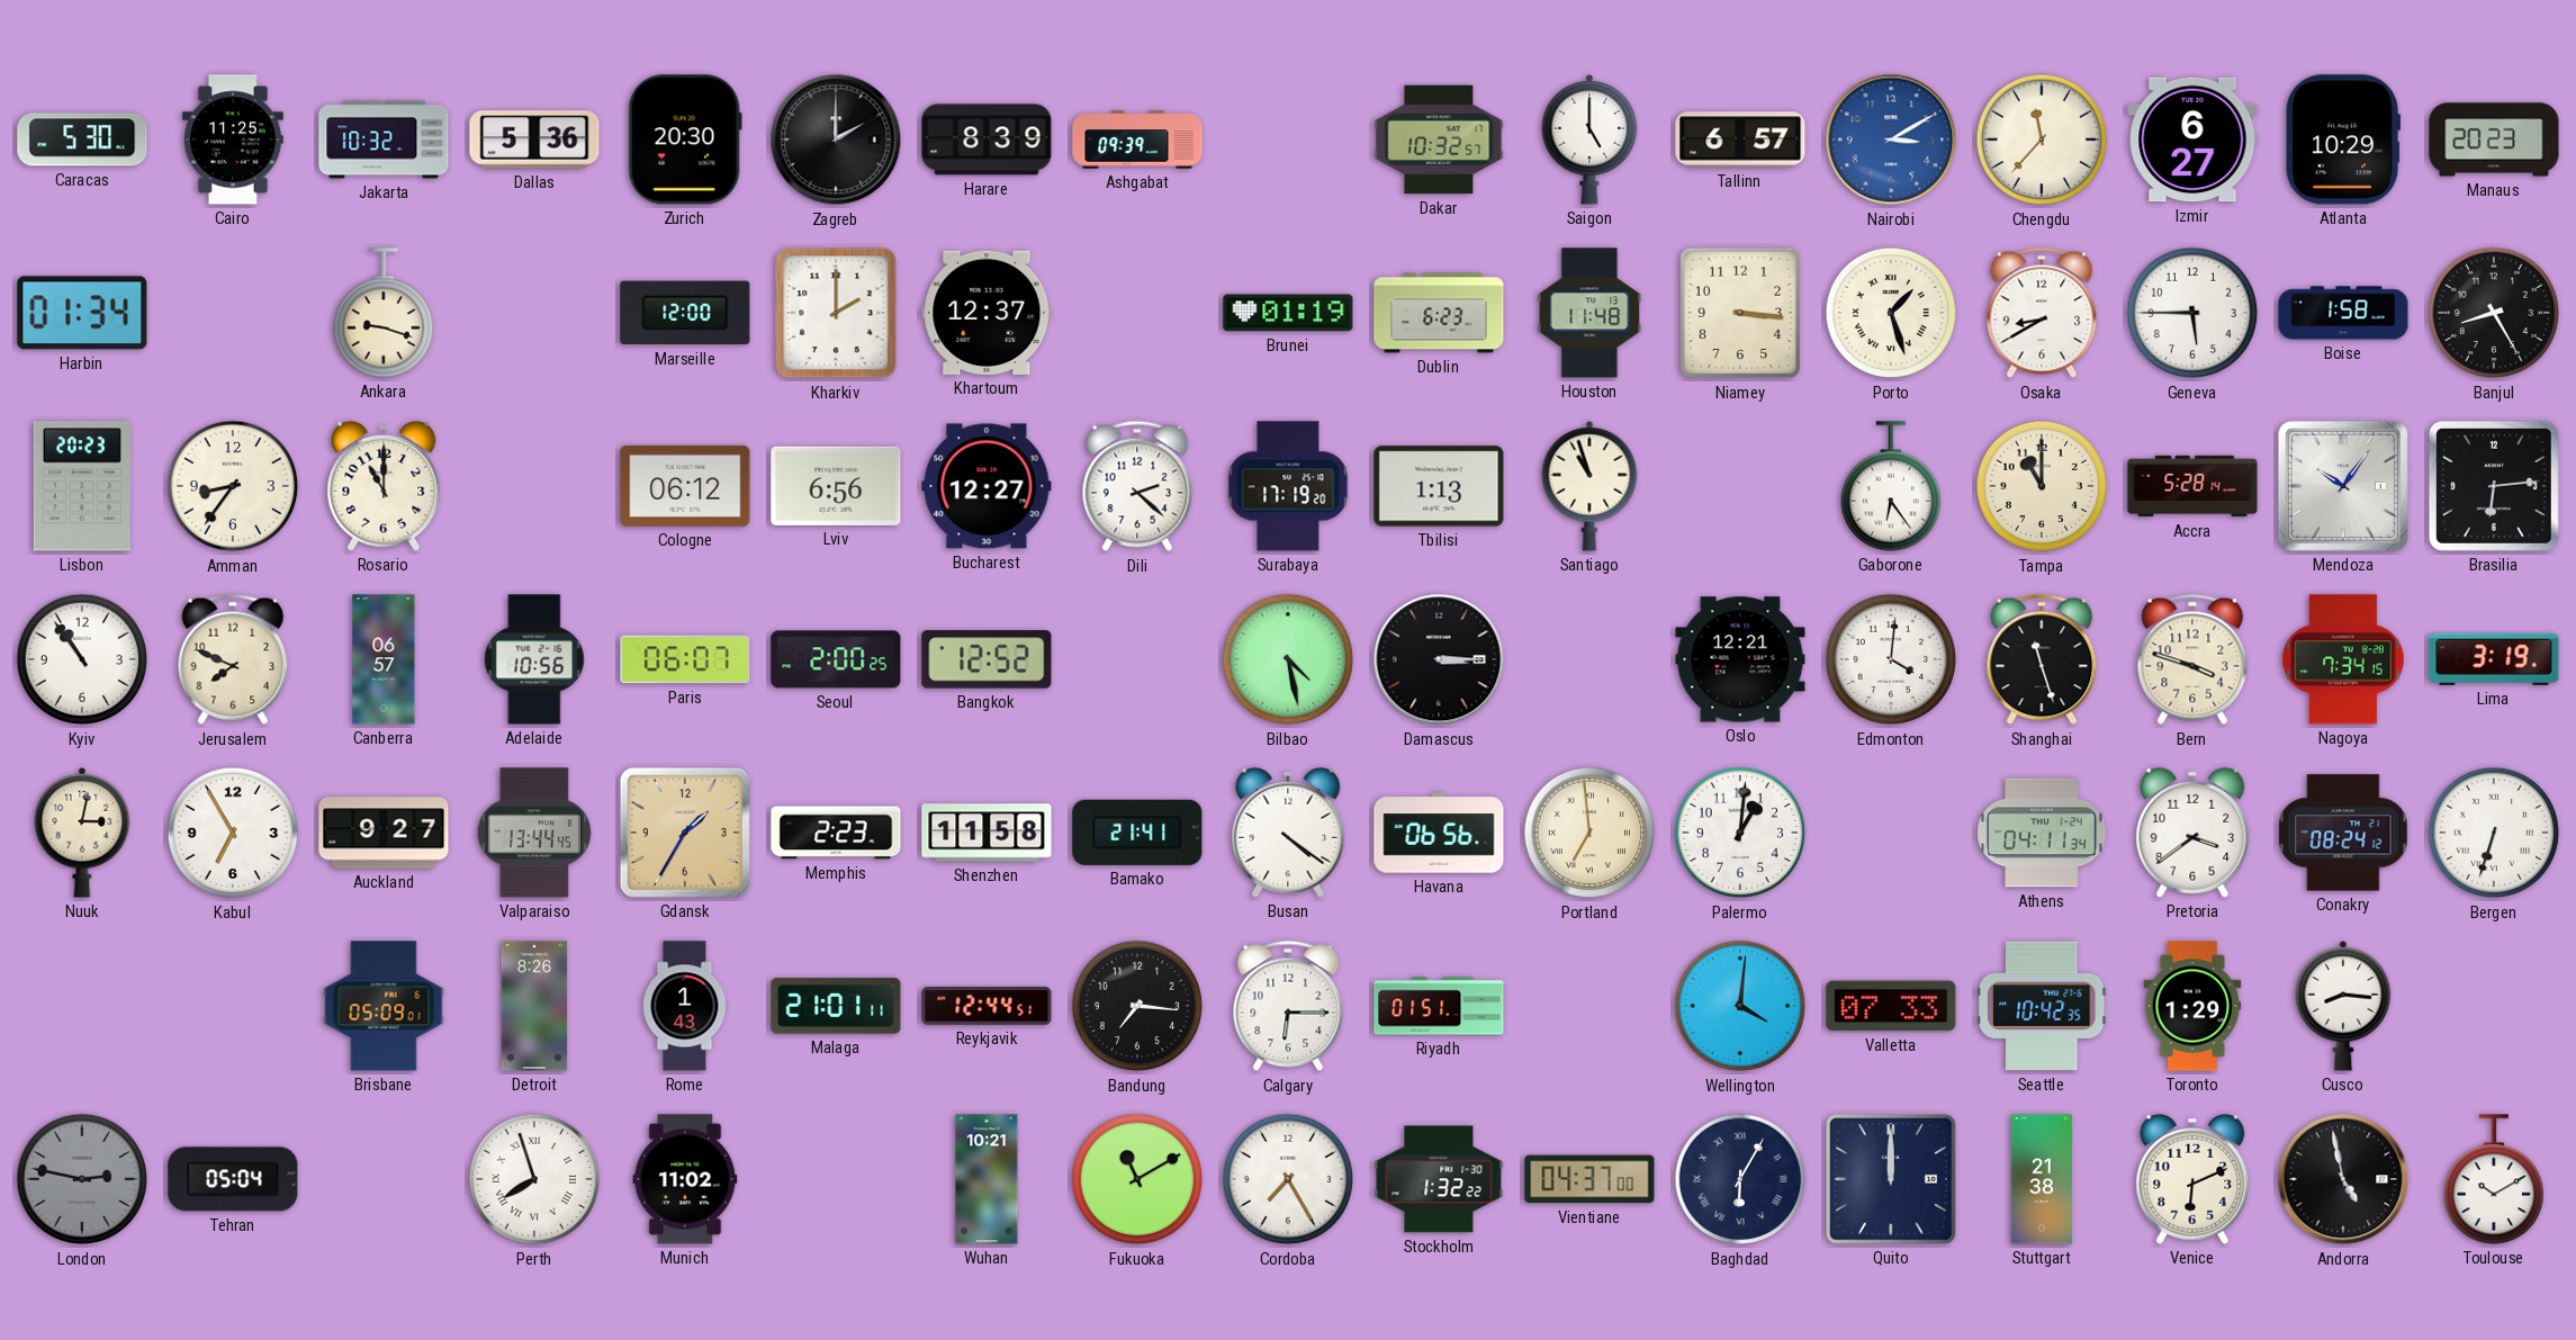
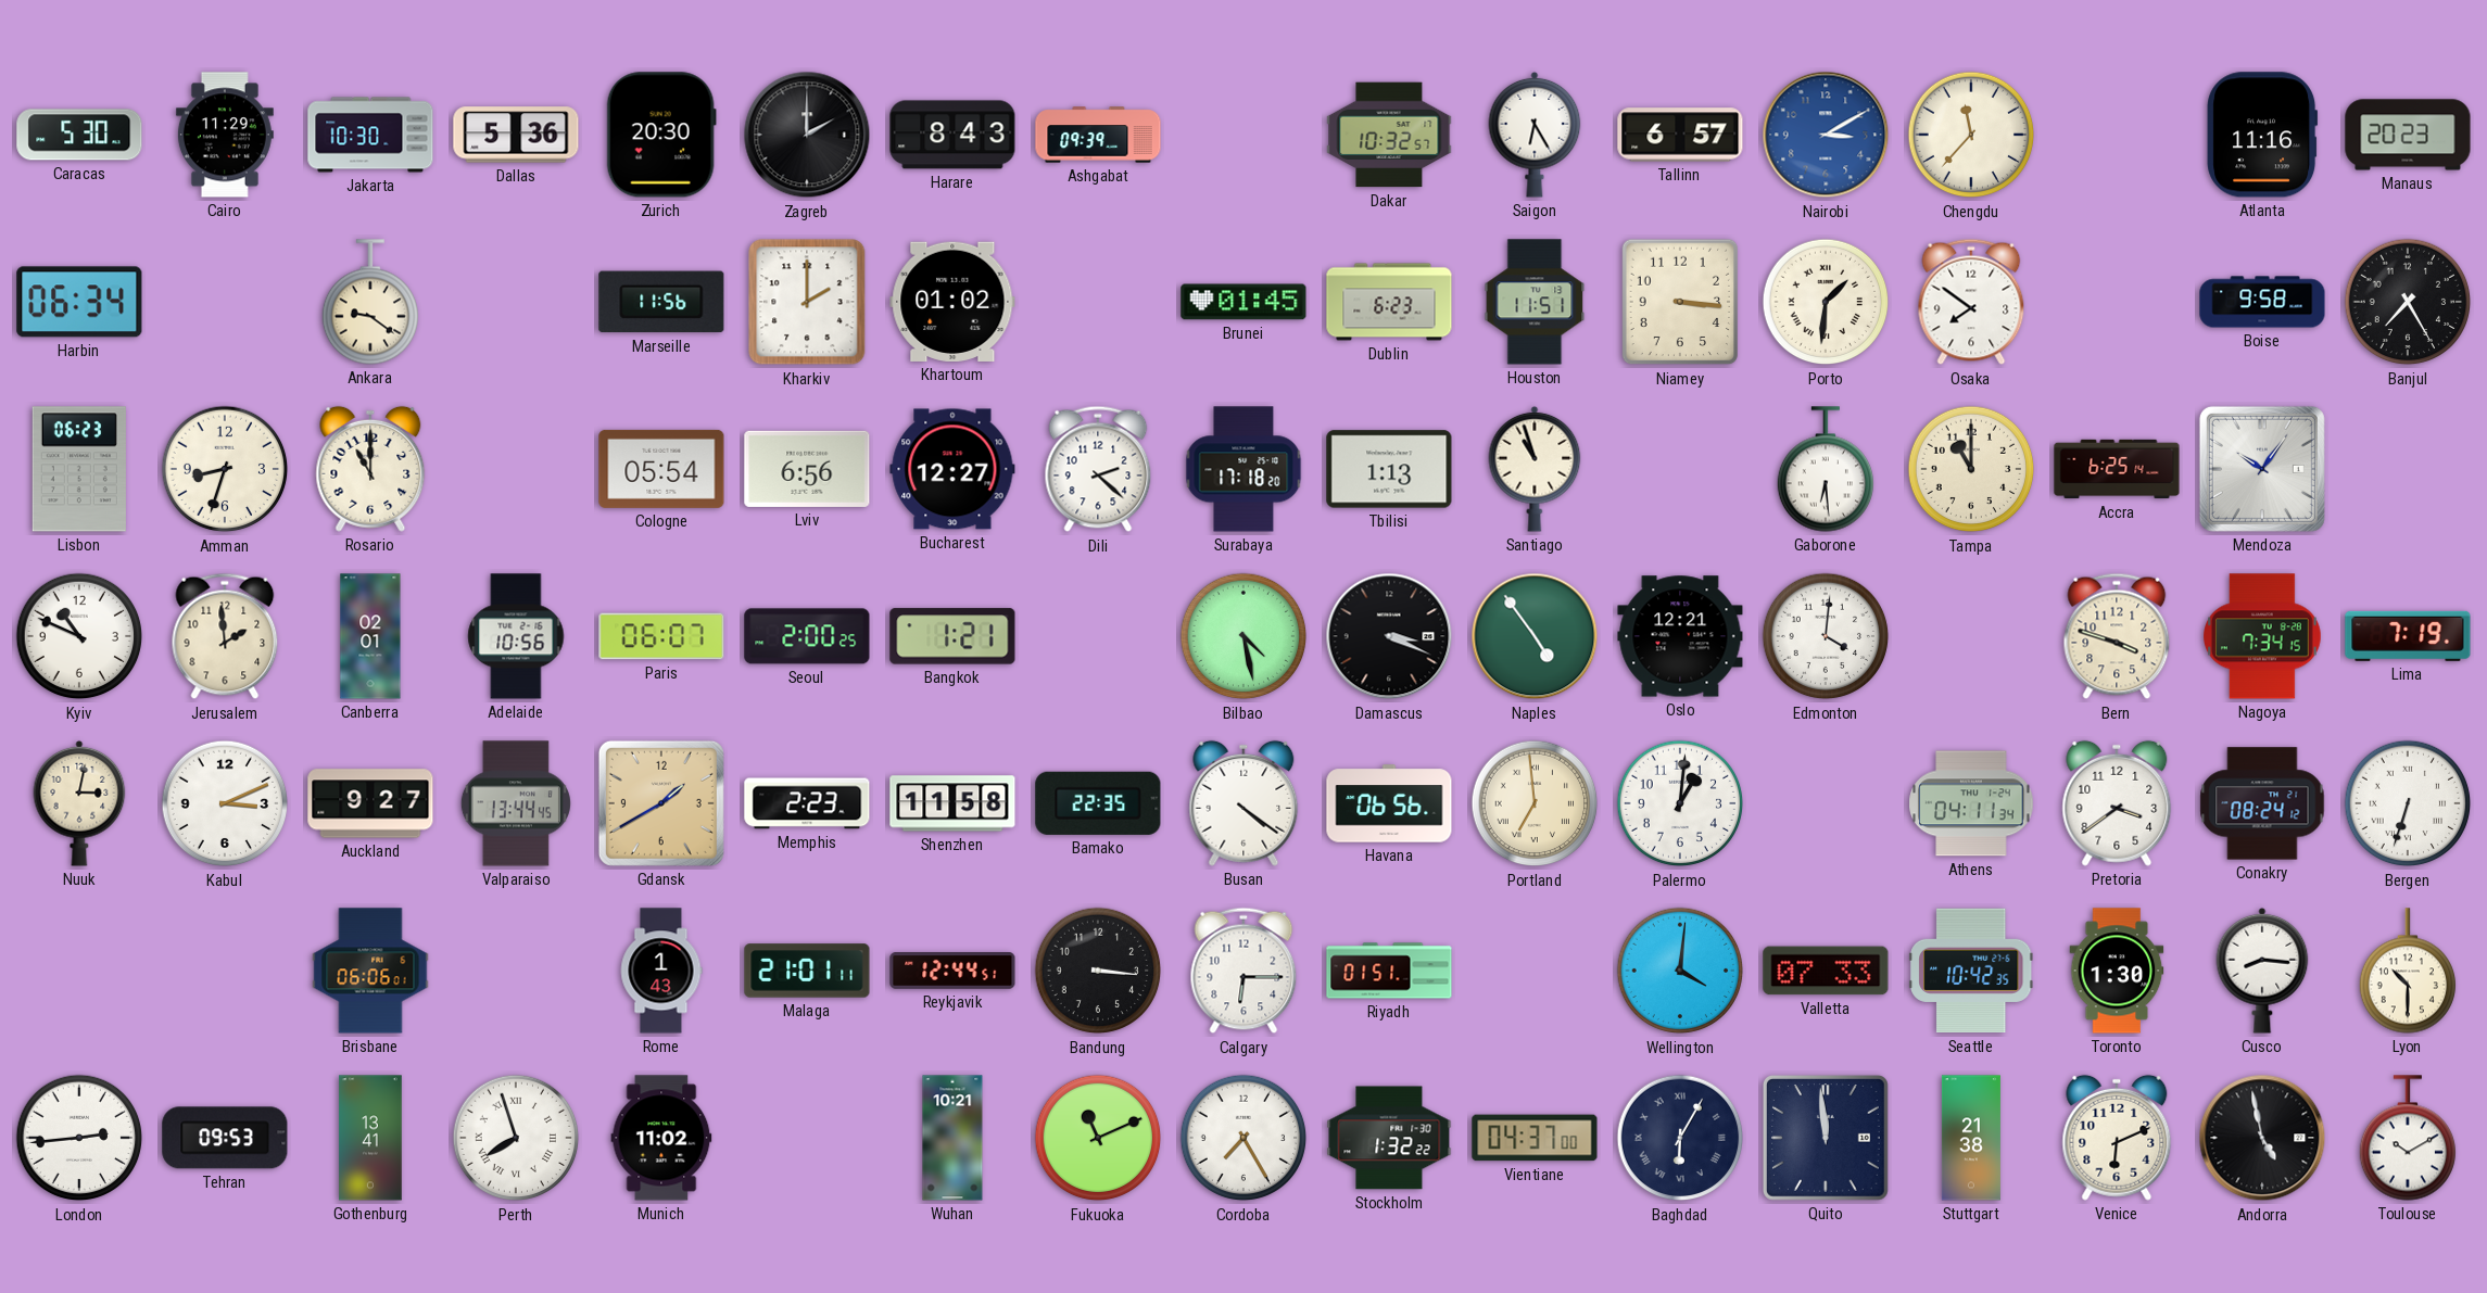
Cairo: 11:25 -> 11:29 (225, 135)
Jakarta: 10:32 -> 10:30 (370, 135)
Harare: 8:39 -> 8:43 (952, 135)
Saigon: 5:00 -> 6:25 (1535, 135)
Izmir: 6:27 -> none (2192, 140)
Atlanta: 10:29 -> 11:16 (2262, 135)
Harbin: 01:34 -> 06:34 (79, 302)
Ankara: 9:18 -> 9:21 (369, 302)
Marseille: 12:00 -> 11:56 (661, 302)
Khartoum: 12:37 -> 01:02 (952, 302)
Brunei: 01:19 -> 01:45 (1244, 302)
Houston: 11:48 -> 11:51 (1535, 302)
Porto: 1:27 -> 1:31 (1826, 302)
Osaka: 8:40 -> 7:51 (1971, 302)
Geneva: 5:45 -> none (2192, 313)
Boise: 1:58 -> 9:58 (2262, 302)
Banjul: 8:25 -> 7:25 (2408, 302)
Lisbon: 20:23 -> 06:23 (79, 469)
Amman: 8:36 -> 8:33 (225, 469)
Cologne: 06:12 -> 05:54 (661, 469)
Surabaya: 17:19 -> 17:18 (1244, 469)
Gaborone: 6:24 -> 6:29 (1825, 469)
Accra: 5:28 -> 6:25 (2117, 469)
Brasilia: 6:14 -> none (2494, 486)
Kyiv: 10:54 -> 10:49 (79, 636)
Jerusalem: 7:49 -> 1:59 (225, 636)
Canberra: 06:57 -> 02:01 (370, 636)
Bangkok: 12:52 -> 1:21 (952, 636)
Damascus: 3:15 -> 3:19 (1389, 636)
Naples: none -> 4:54 (1535, 636)
Shanghai: 11:27 -> none (2042, 659)
Lima: 3:19 -> 7:19 (2408, 636)
Kabul: 6:55 -> 3:11 (225, 803)
Gdansk: 1:35 -> 1:40 (661, 803)
Bamako: 21:41 -> 22:35 (1098, 803)
Brisbane: 05:09 -> 06:06 (370, 971)
Detroit: 8:26 -> none (534, 1006)
Bandung: 7:16 -> 3:16 (1098, 971)
Toronto: 1:29 -> 1:30 (2117, 971)
Lyon: none -> 10:30 (2407, 971)
London: 2:47 -> 2:44 (79, 1138)
London dial: grey -> white (79, 1138)
Tehran: 05:04 -> 09:53 (225, 1138)
Gothenburg: none -> 13:41 (370, 1138)
Fukuoka: 11:10 -> 11:11 (1098, 1138)
Quito: 12:00 -> 11:59 (1826, 1138)
